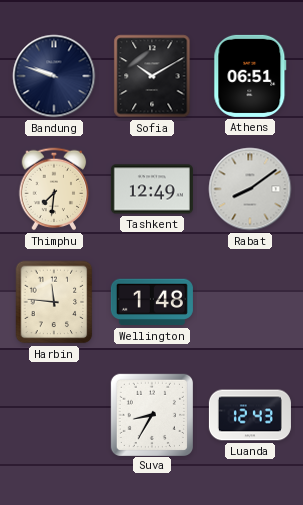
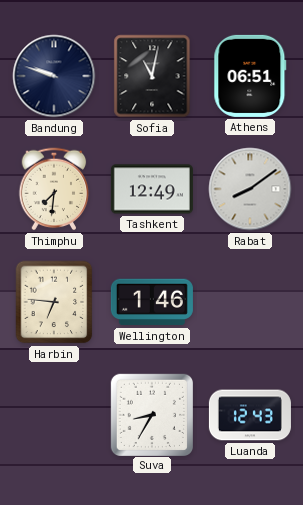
Sofia: 10:10 -> 11:02 (152, 76)
Harbin: 11:46 -> 6:46 (54, 302)
Wellington: 1:48 -> 1:46 (152, 302)
